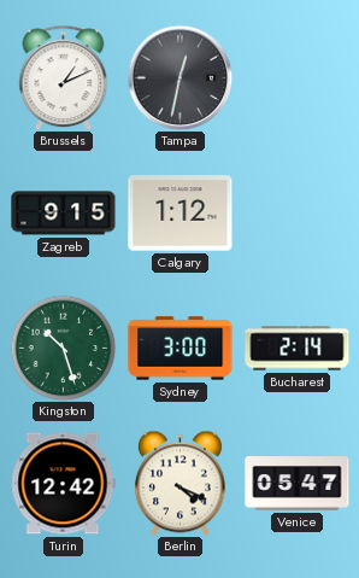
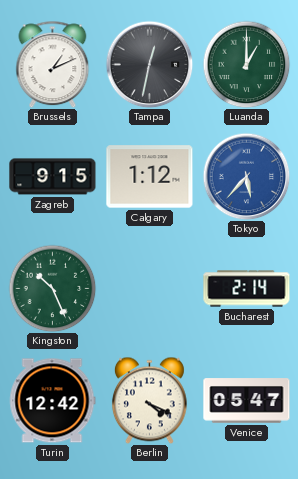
Luanda: none -> 1:00 (246, 64)
Tokyo: none -> 5:37 (246, 176)
Kingston: 10:27 -> 10:26 (52, 288)
Sydney: 3:00 -> none (181, 349)
